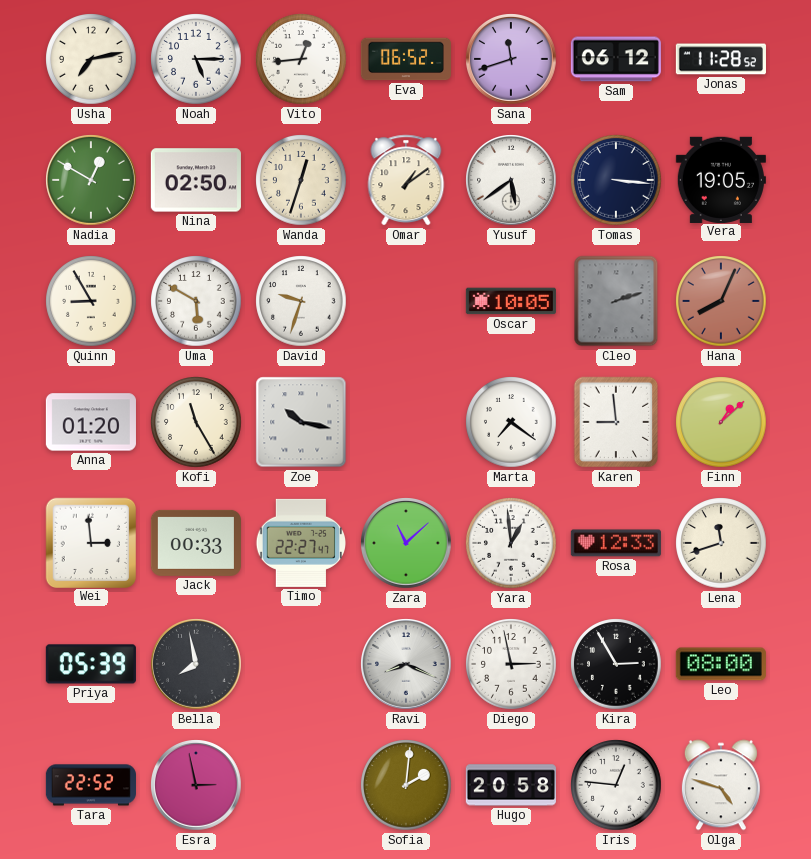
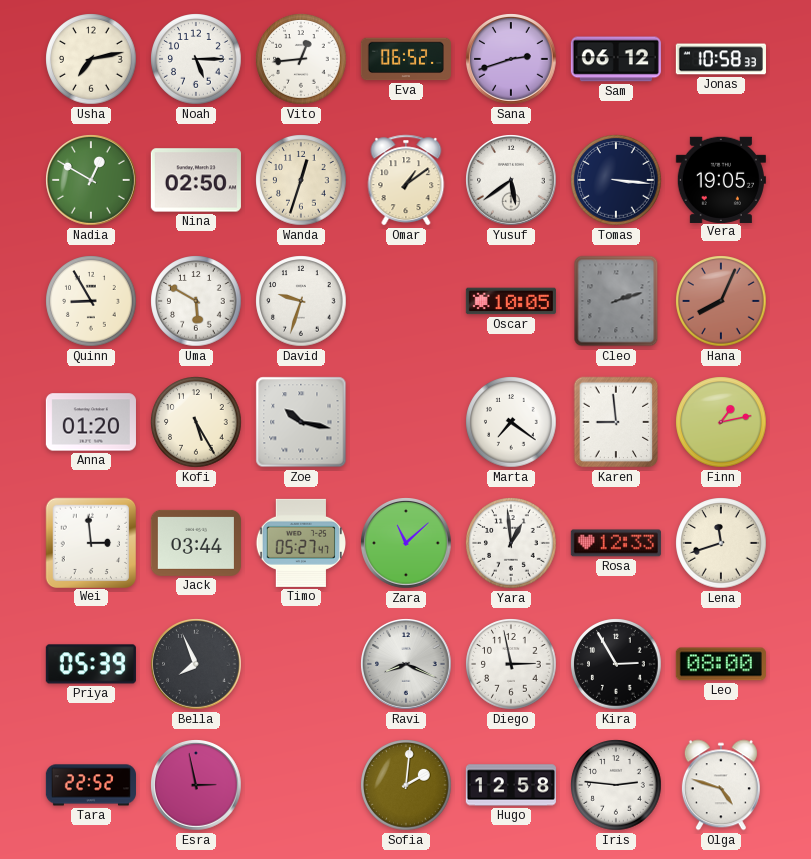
Sana: 11:42 -> 2:42 (511, 59)
Jonas: 11:28 -> 10:58 (721, 59)
Kofi: 11:25 -> 5:25 (196, 422)
Finn: 1:08 -> 1:13 (721, 422)
Jack: 00:33 -> 03:44 (196, 543)
Timo: 22:27 -> 05:27 (300, 543)
Bella: 7:58 -> 7:56 (196, 664)
Hugo: 20:58 -> 12:58 (511, 785)
Iris: 12:46 -> 2:46 (616, 785)
